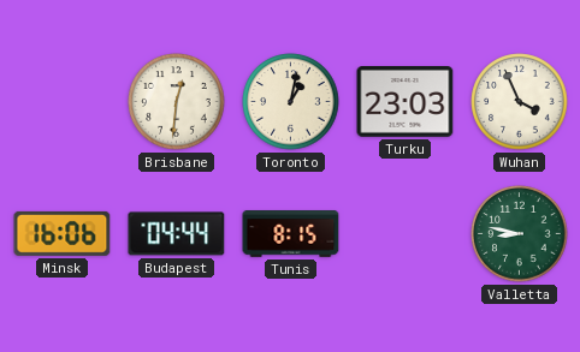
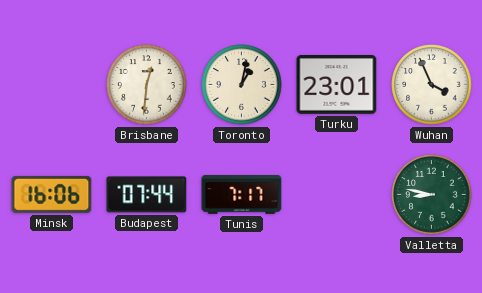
Turku: 23:03 -> 23:01 (337, 85)
Budapest: 04:44 -> 07:44 (147, 195)
Tunis: 8:15 -> 7:17 (242, 195)
